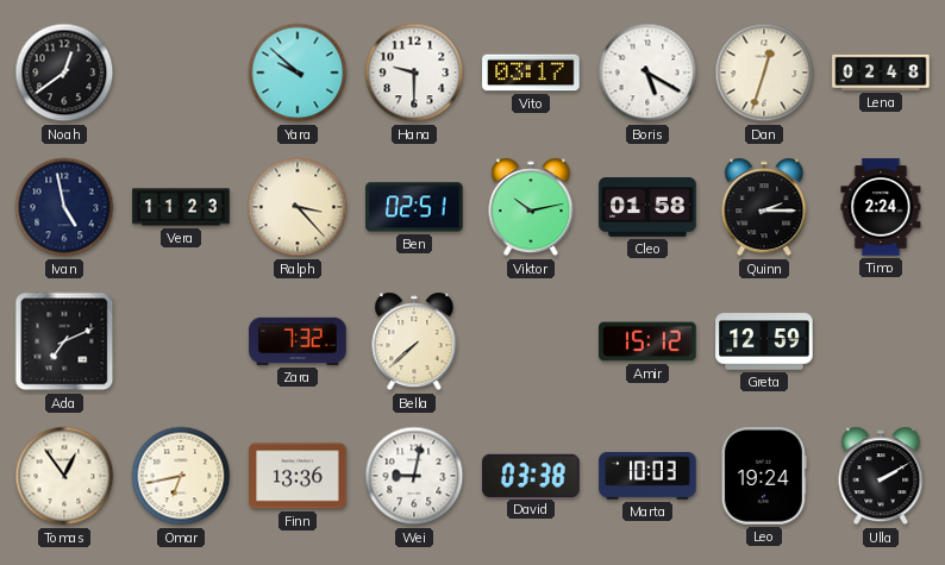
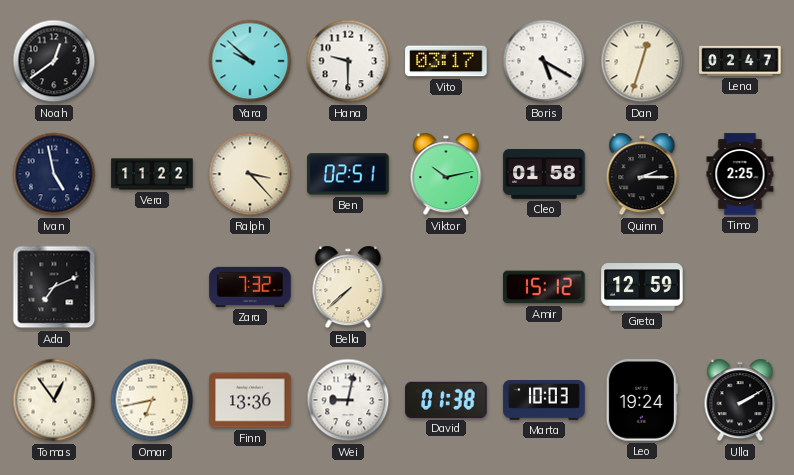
Lena: 02:48 -> 02:47 (740, 61)
Vera: 11:23 -> 11:22 (152, 174)
Timo: 2:24 -> 2:25 (740, 174)
David: 03:38 -> 01:38 (446, 400)
